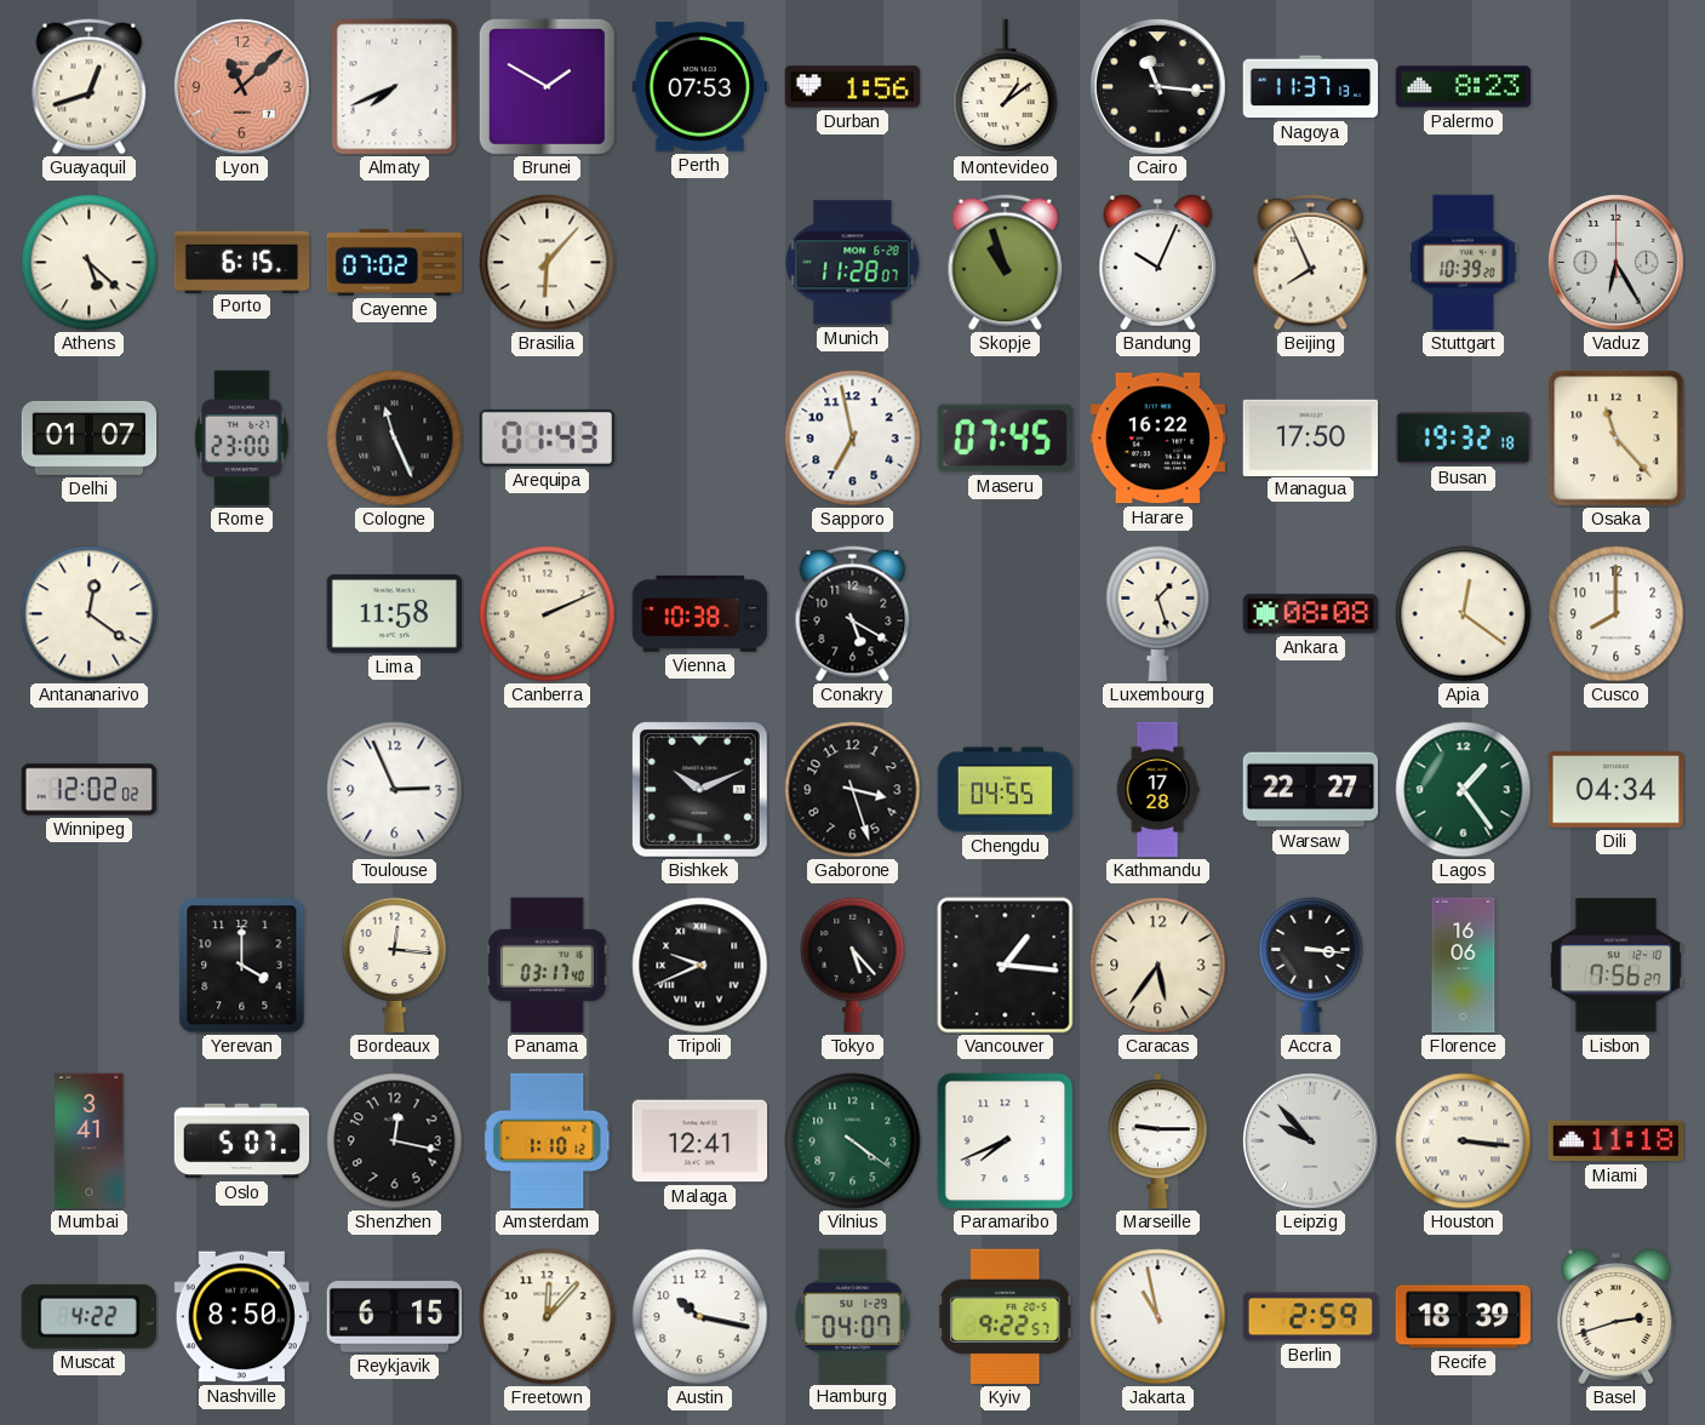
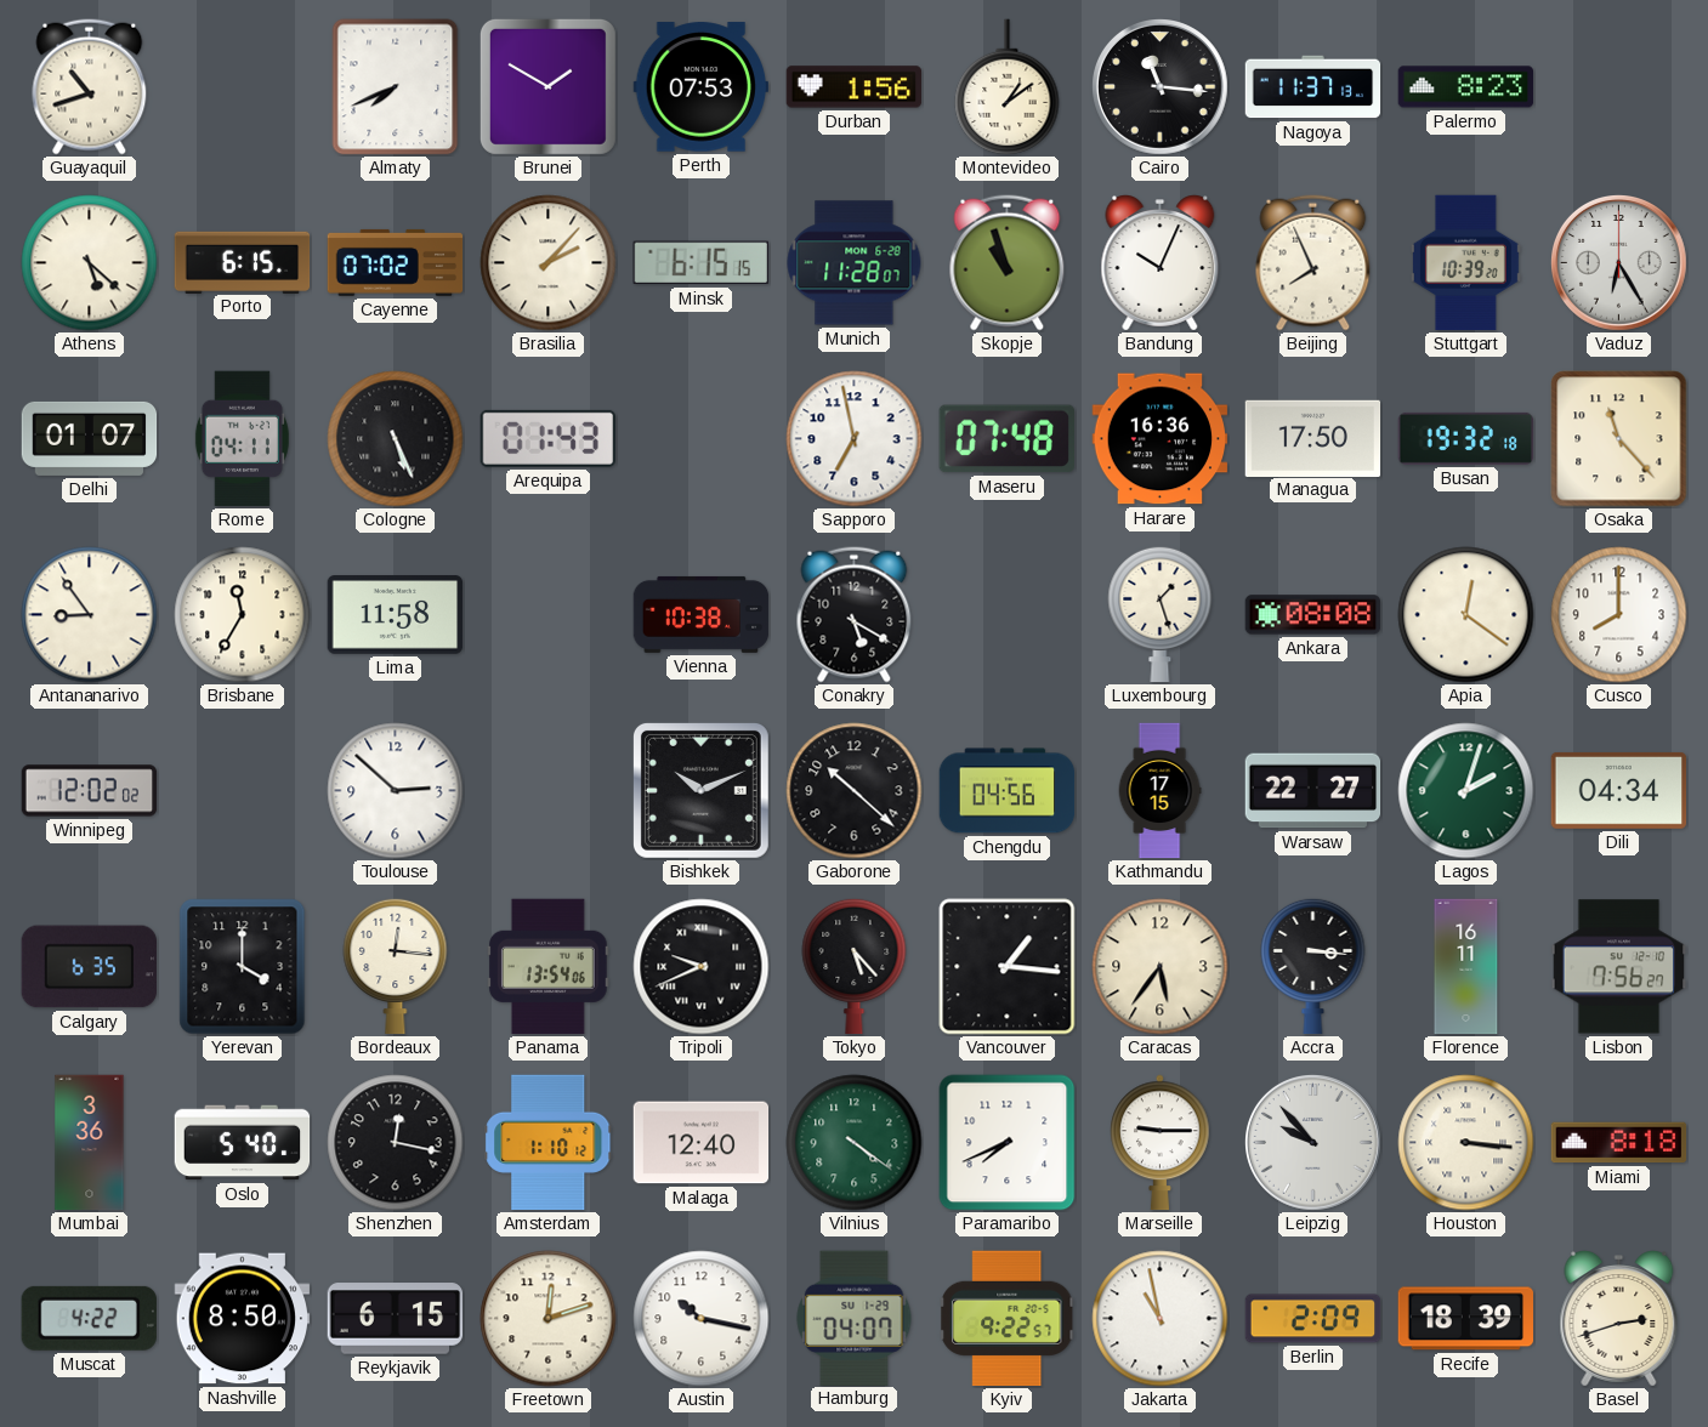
Guayaquil: 12:42 -> 10:42 (90, 87)
Lyon: 11:08 -> none (242, 87)
Brasilia: 6:07 -> 2:07 (549, 263)
Minsk: none -> 6:15 (700, 263)
Rome: 23:00 -> 04:11 (242, 439)
Cologne: 11:26 -> 5:26 (396, 439)
Maseru: 07:45 -> 07:48 (1006, 439)
Harare: 16:22 -> 16:36 (1161, 439)
Antananarivo: 12:21 -> 8:54 (90, 615)
Brisbane: none -> 11:35 (243, 615)
Canberra: 2:11 -> none (548, 614)
Toulouse: 2:56 -> 2:52 (396, 791)
Gaborone: 3:27 -> 10:22 (855, 791)
Chengdu: 04:55 -> 04:56 (1008, 791)
Kathmandu: 17:28 -> 17:15 (1159, 791)
Lagos: 1:24 -> 2:03 (1466, 791)
Calgary: none -> 6:35 (89, 967)
Panama: 03:17 -> 13:54 (549, 967)
Florence: 16:06 -> 16:11 (1466, 967)
Mumbai: 3:41 -> 3:36 (90, 1143)
Oslo: 5:07 -> 5:40 (243, 1143)
Malaga: 12:41 -> 12:40 (702, 1143)
Miami: 11:18 -> 8:18 (1619, 1143)
Freetown: 12:07 -> 12:12 (549, 1319)
Berlin: 2:59 -> 2:09 (1313, 1319)
